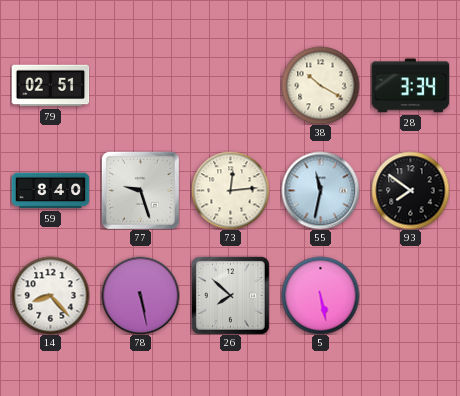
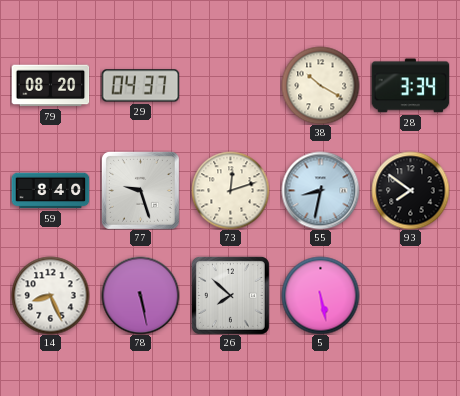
79: 02:51 -> 08:20 (50, 86)
29: none -> 04:37 (140, 86)
73: 12:14 -> 12:12 (230, 190)
55: 11:32 -> 8:32 (320, 190)
14: 8:23 -> 8:26 (50, 295)
